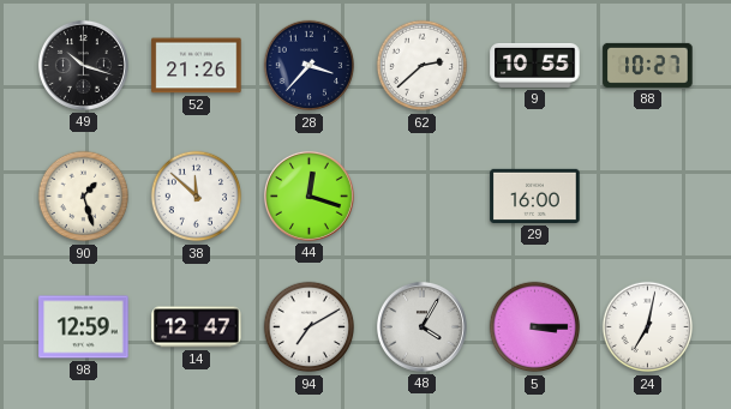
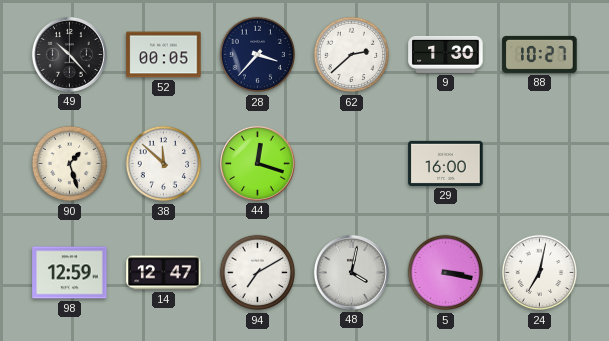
49: 10:18 -> 10:23 (69, 54)
52: 21:26 -> 00:05 (164, 55)
9: 10:55 -> 1:30 (446, 54)
48: 4:05 -> 4:02 (351, 272)
5: 3:15 -> 3:17 (446, 273)
